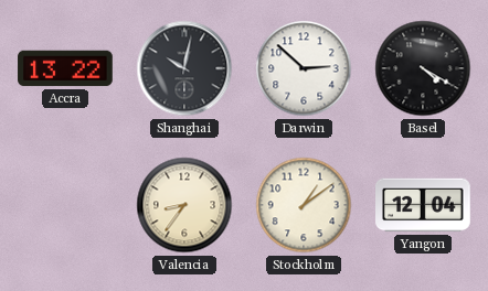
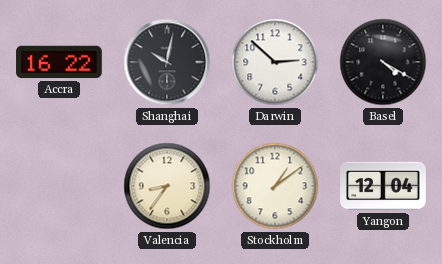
Accra: 13:22 -> 16:22 (59, 62)
